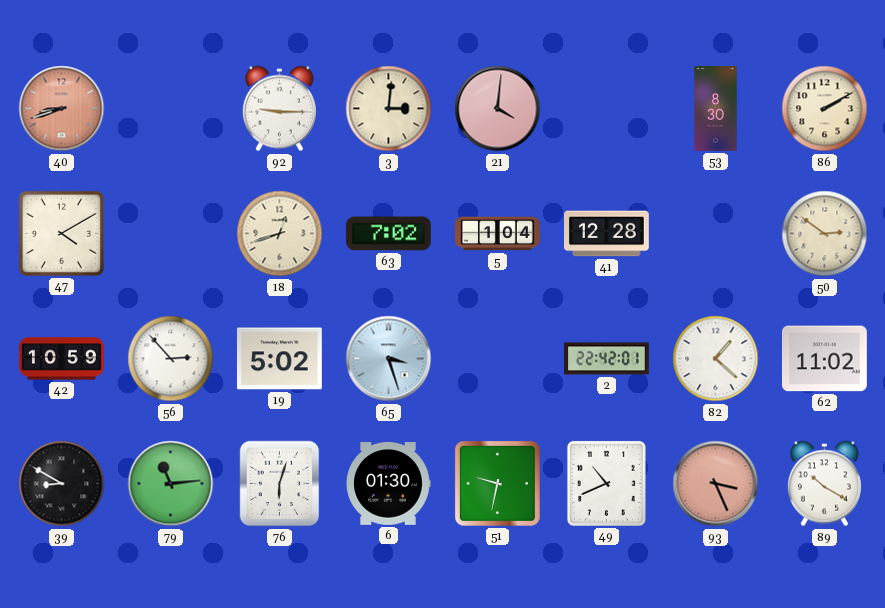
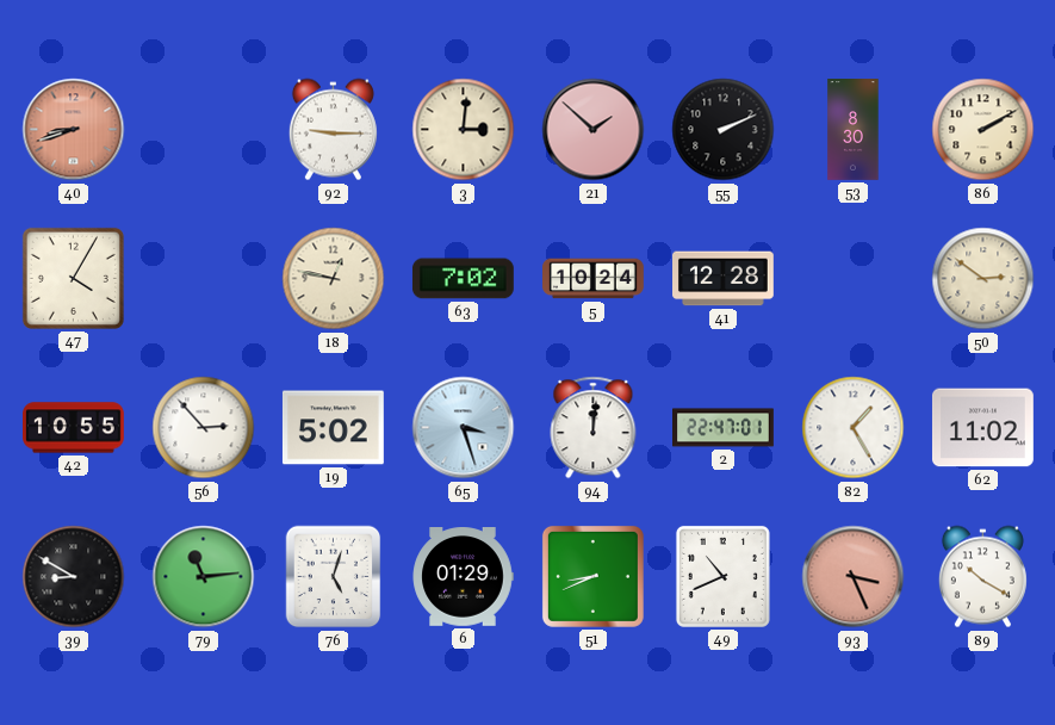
21: 4:01 -> 1:52 (594, 130)
55: none -> 2:11 (724, 130)
47: 4:10 -> 4:05 (73, 278)
18: 12:42 -> 12:47 (334, 279)
5: 1:04 -> 10:24 (594, 279)
42: 10:59 -> 10:55 (74, 428)
94: none -> 12:01 (594, 428)
2: 22:42 -> 22:47 (724, 428)
82: 1:22 -> 1:25 (854, 428)
76: 6:03 -> 5:03 (334, 577)
6: 01:30 -> 01:29 (463, 577)
51: 9:32 -> 8:41 (592, 576)
